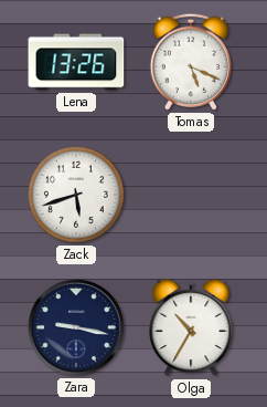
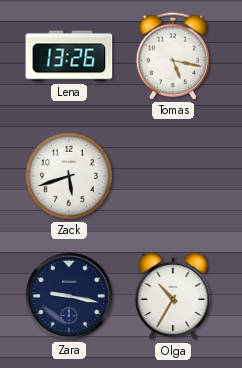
Tomas: 5:19 -> 5:17 (173, 56)
